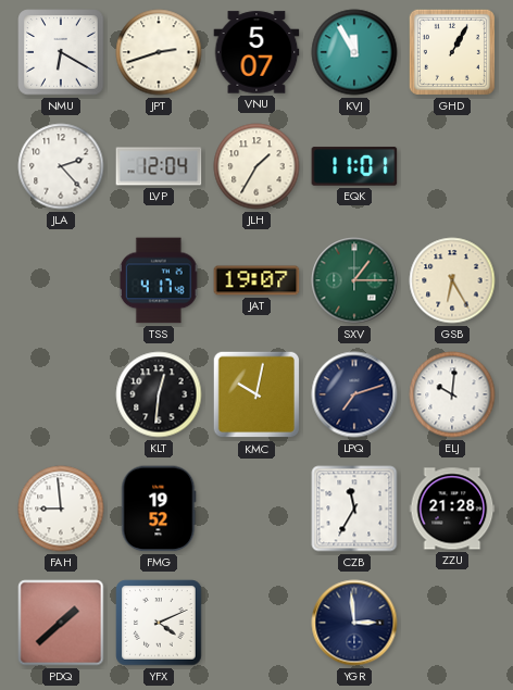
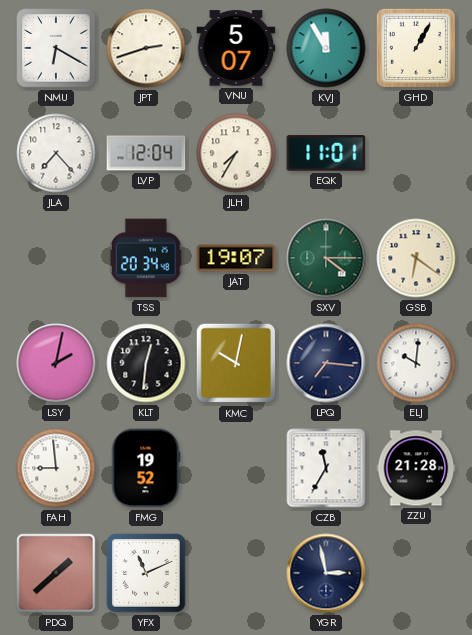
JLA: 2:23 -> 7:23 (56, 153)
JLH: 1:35 -> 7:35 (236, 153)
TSS: 4:17 -> 20:34 (146, 258)
SXV: 1:15 -> 4:15 (326, 258)
GSB: 6:25 -> 6:21 (416, 258)
LSY: none -> 2:02 (56, 363)
LPQ: 7:12 -> 7:16 (326, 363)
YFX: 4:11 -> 11:11 (146, 573)
YGR: 2:59 -> 2:58 (326, 573)
